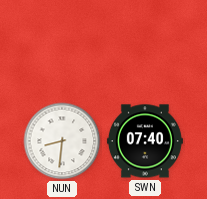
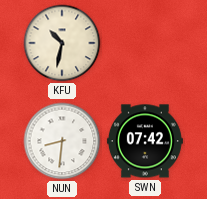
KFU: none -> 10:32 (62, 43)
SWN: 07:40 -> 07:42 (145, 141)
